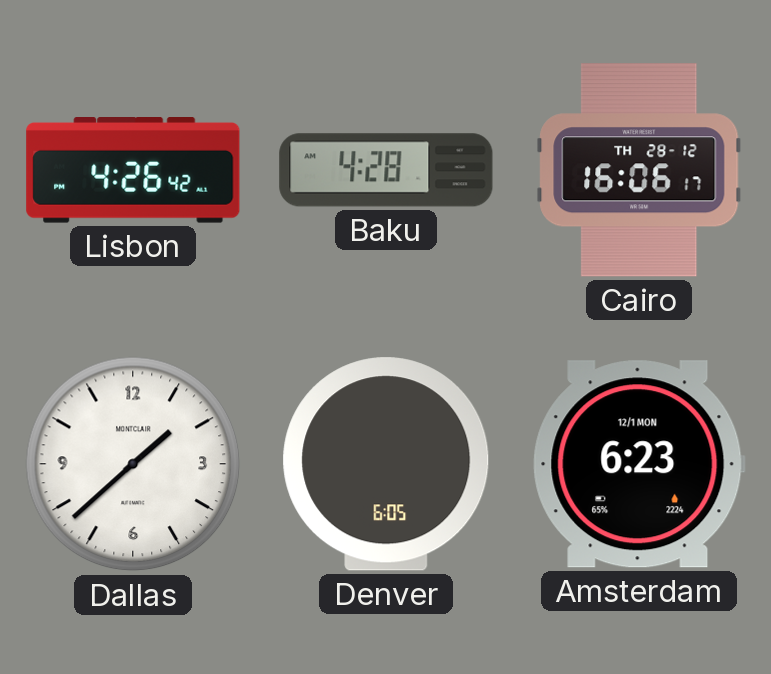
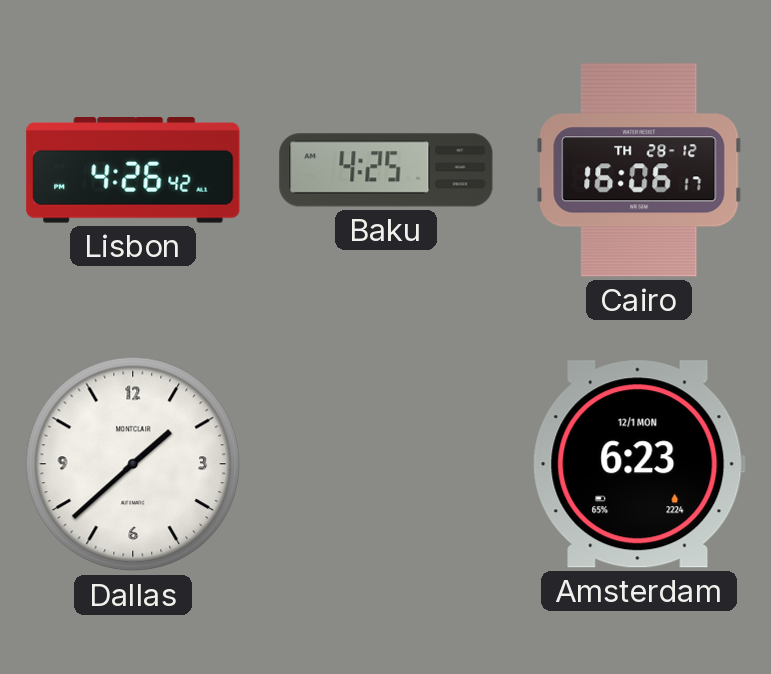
Baku: 4:28 -> 4:25 (386, 170)
Denver: 6:05 -> none (386, 464)
